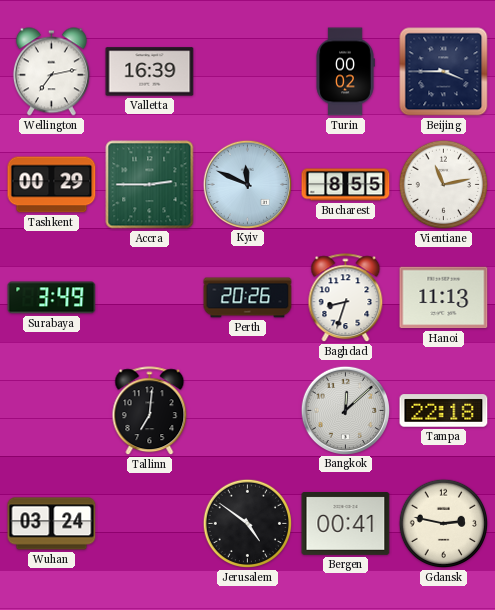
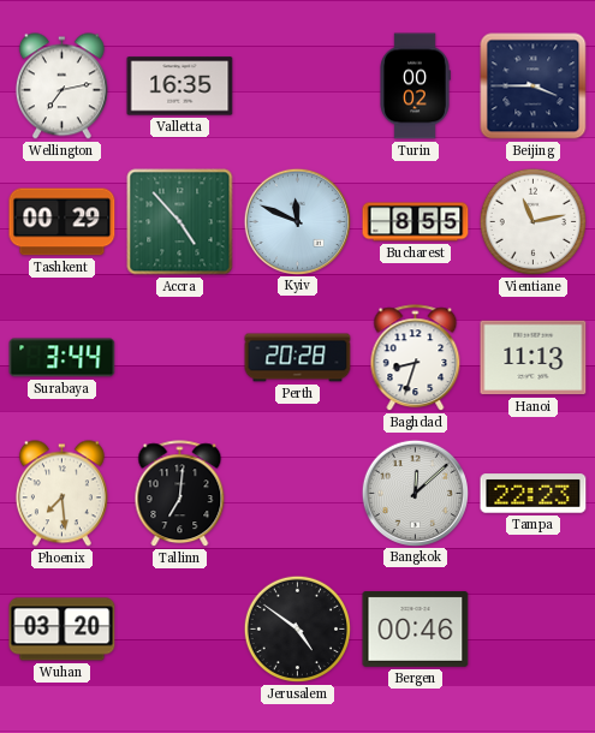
Valletta: 16:39 -> 16:35 (180, 87)
Accra: 2:45 -> 4:53 (180, 222)
Surabaya: 3:49 -> 3:44 (63, 358)
Perth: 20:26 -> 20:28 (298, 358)
Phoenix: none -> 7:29 (61, 494)
Tampa: 22:18 -> 22:23 (534, 494)
Wuhan: 03:24 -> 03:20 (63, 630)
Bergen: 00:41 -> 00:46 (416, 630)
Gdansk: 2:47 -> none (444, 524)
